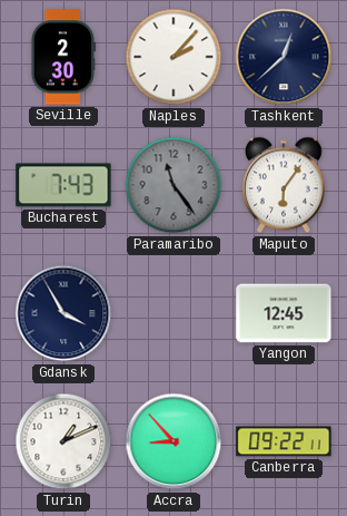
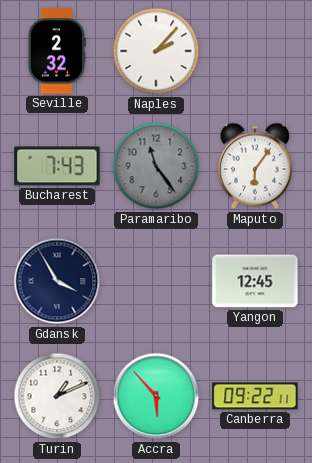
Seville: 2:30 -> 2:32 (56, 51)
Tashkent: 12:38 -> none (284, 57)
Accra: 8:53 -> 5:53 (156, 396)
